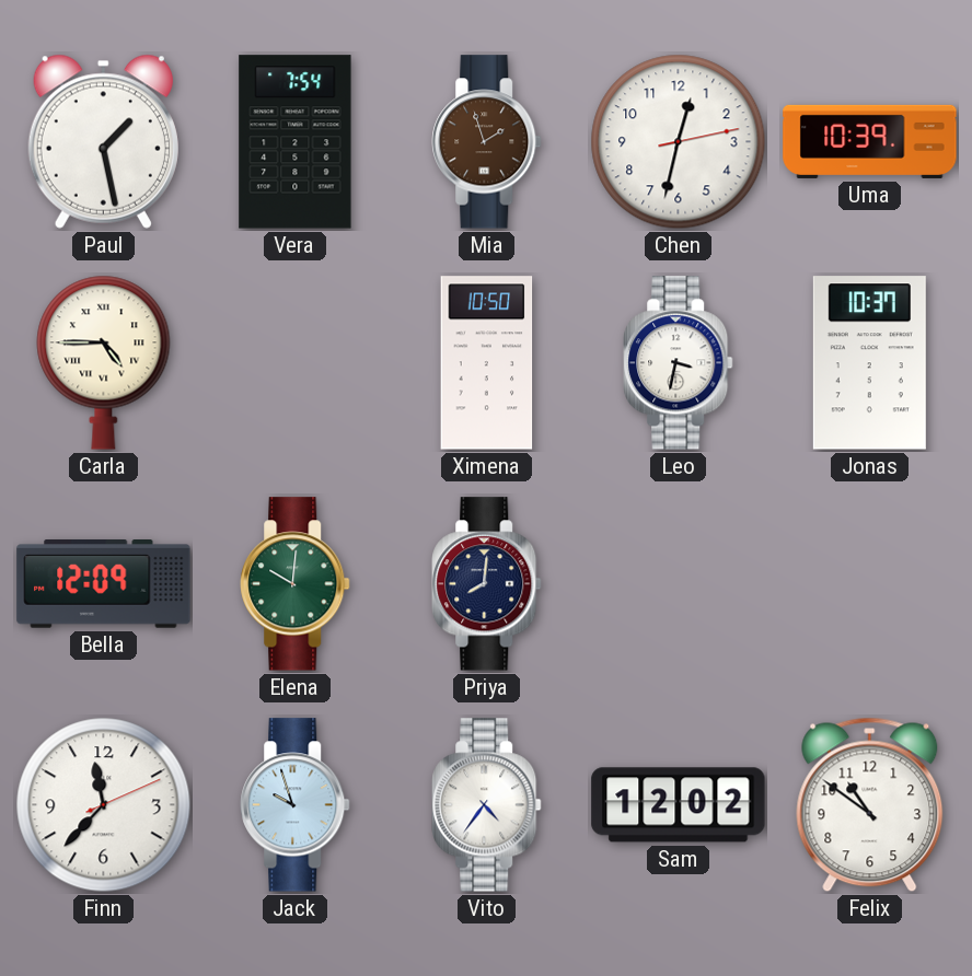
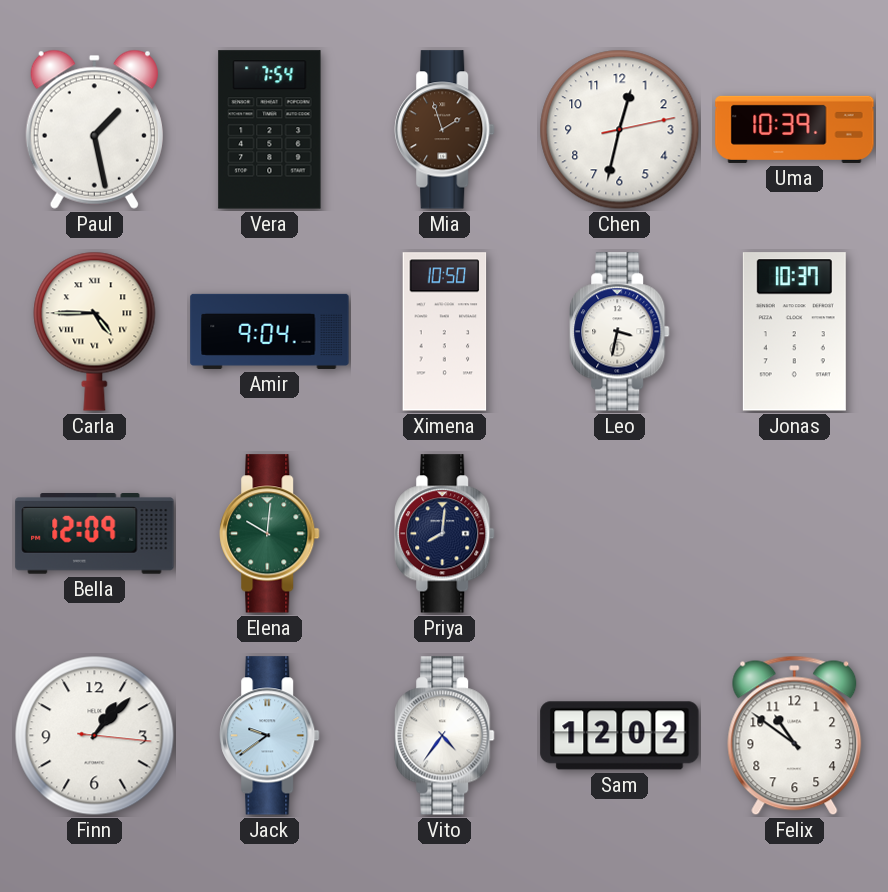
Amir: none -> 9:04 (270, 331)
Finn: 11:37 -> 1:07 (95, 736)
Jack: 9:57 -> 9:39 (270, 736)
